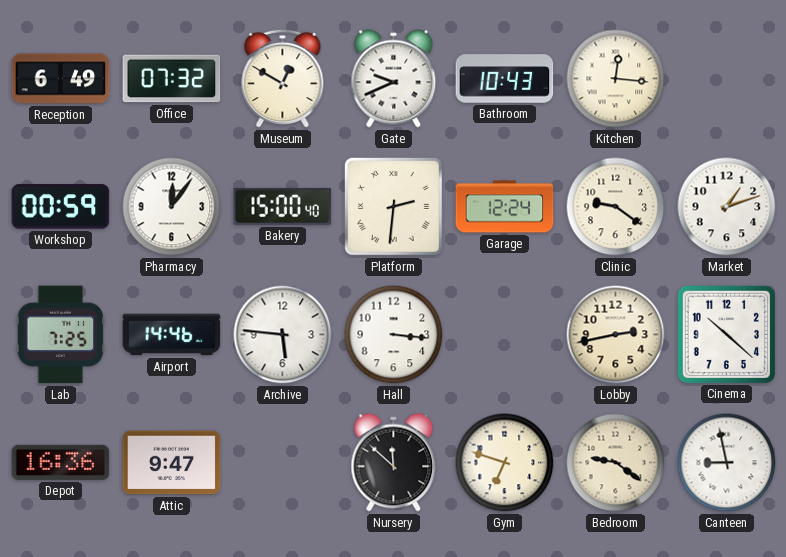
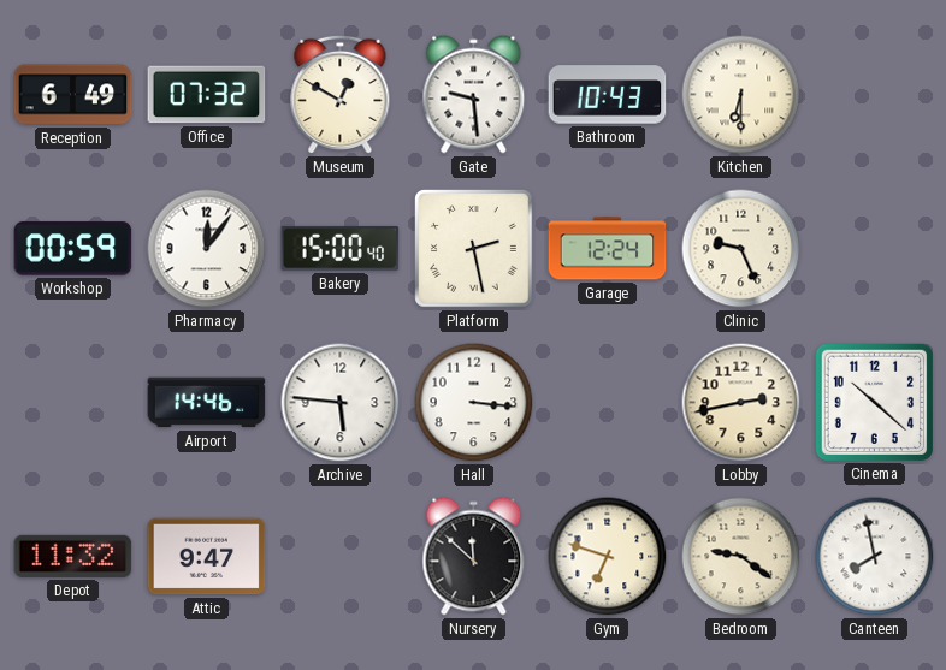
Gate: 9:41 -> 9:29 (474, 95)
Kitchen: 12:16 -> 6:30 (741, 95)
Platform: 2:31 -> 2:28 (474, 249)
Clinic: 9:21 -> 9:26 (741, 249)
Market: 1:12 -> none (727, 207)
Lab: 7:25 -> none (61, 335)
Depot: 16:36 -> 11:32 (73, 556)
Canteen: 8:58 -> 7:58 (875, 557)
